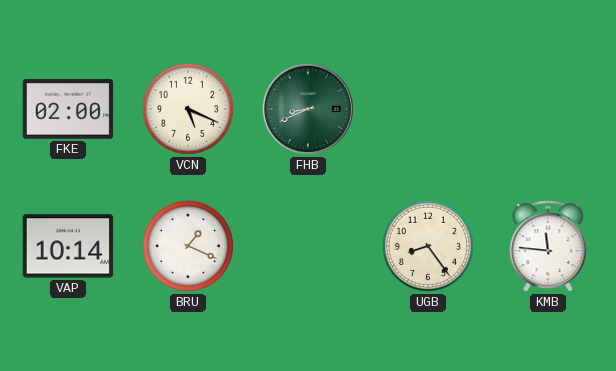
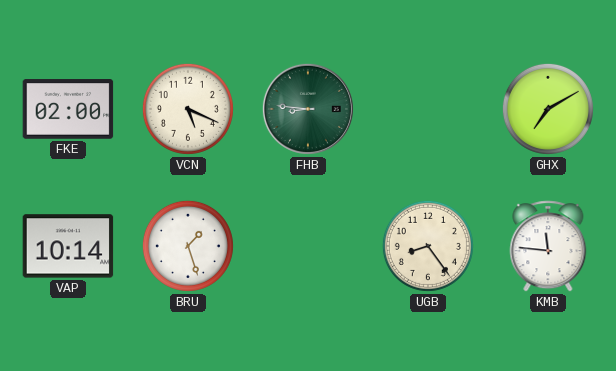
FHB: 8:41 -> 8:46 (308, 109)
GHX: none -> 7:10 (548, 109)
BRU: 1:19 -> 1:27 (188, 246)
